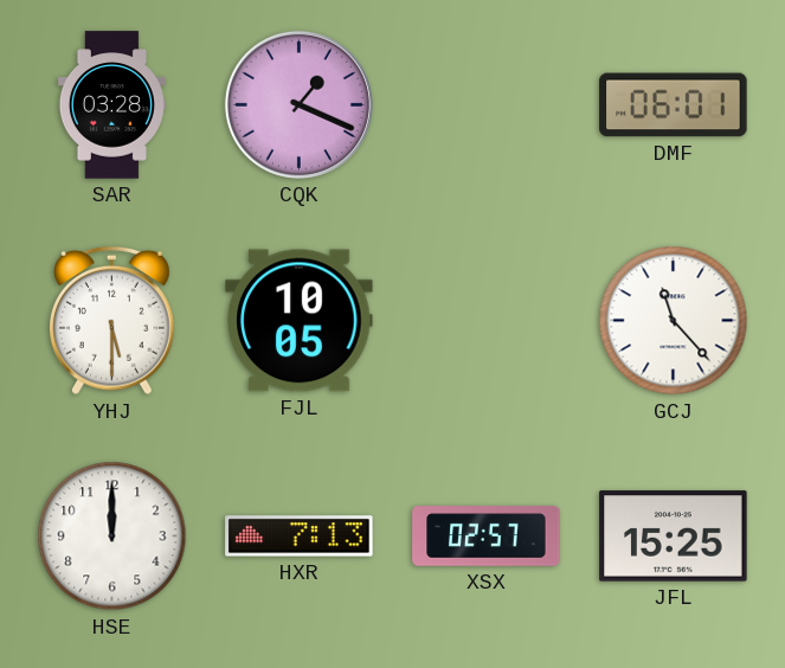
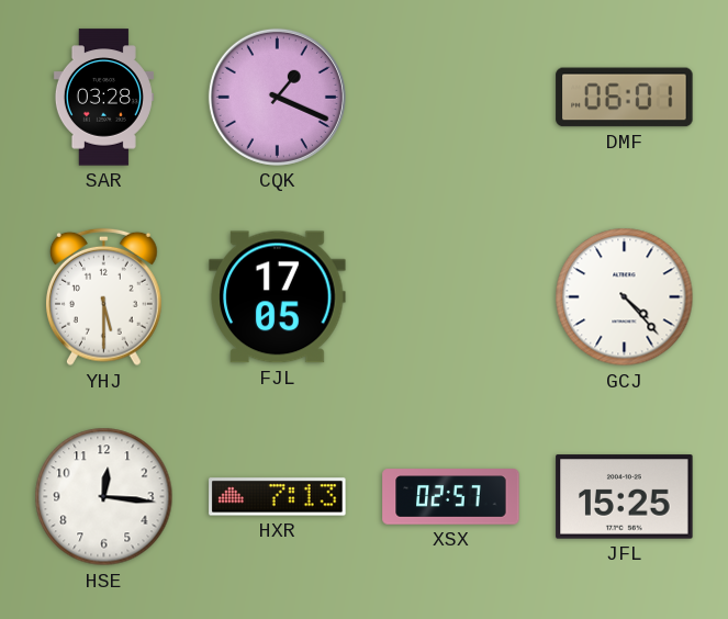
FJL: 10:05 -> 17:05 (278, 297)
GCJ: 11:23 -> 4:23 (625, 297)
HSE: 12:00 -> 12:16 (104, 497)
